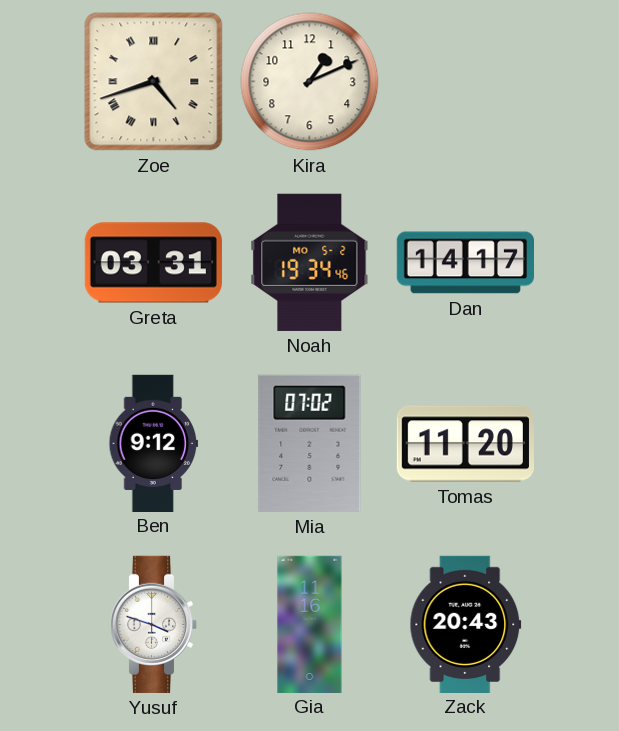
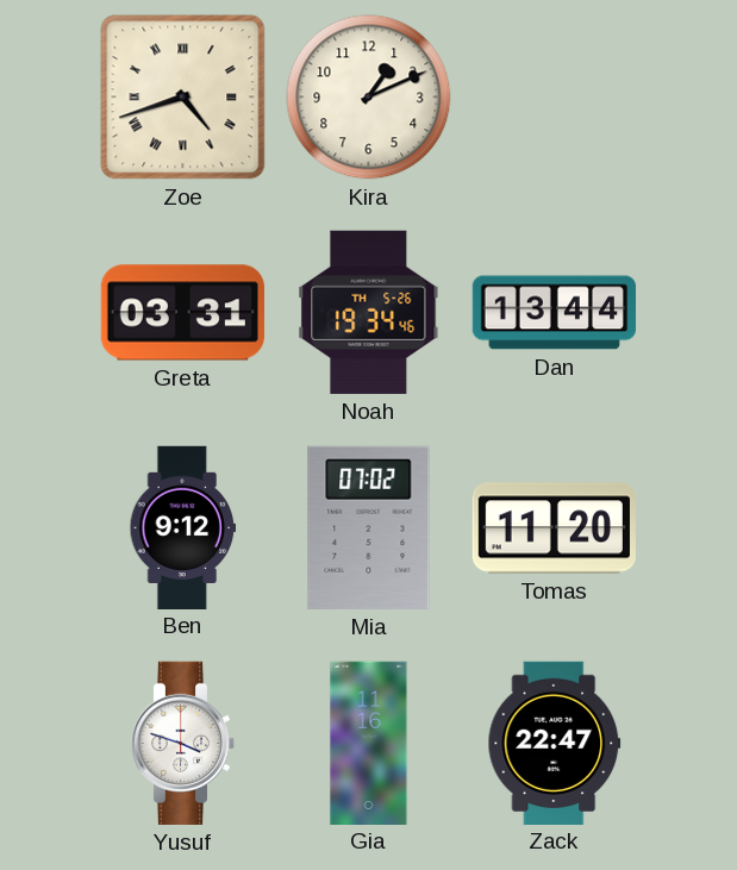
Noah date: MO 5-2 -> TH 5-26 (369, 312)
Dan: 14:17 -> 13:44 (554, 313)
Zack: 20:43 -> 22:47 (555, 743)
